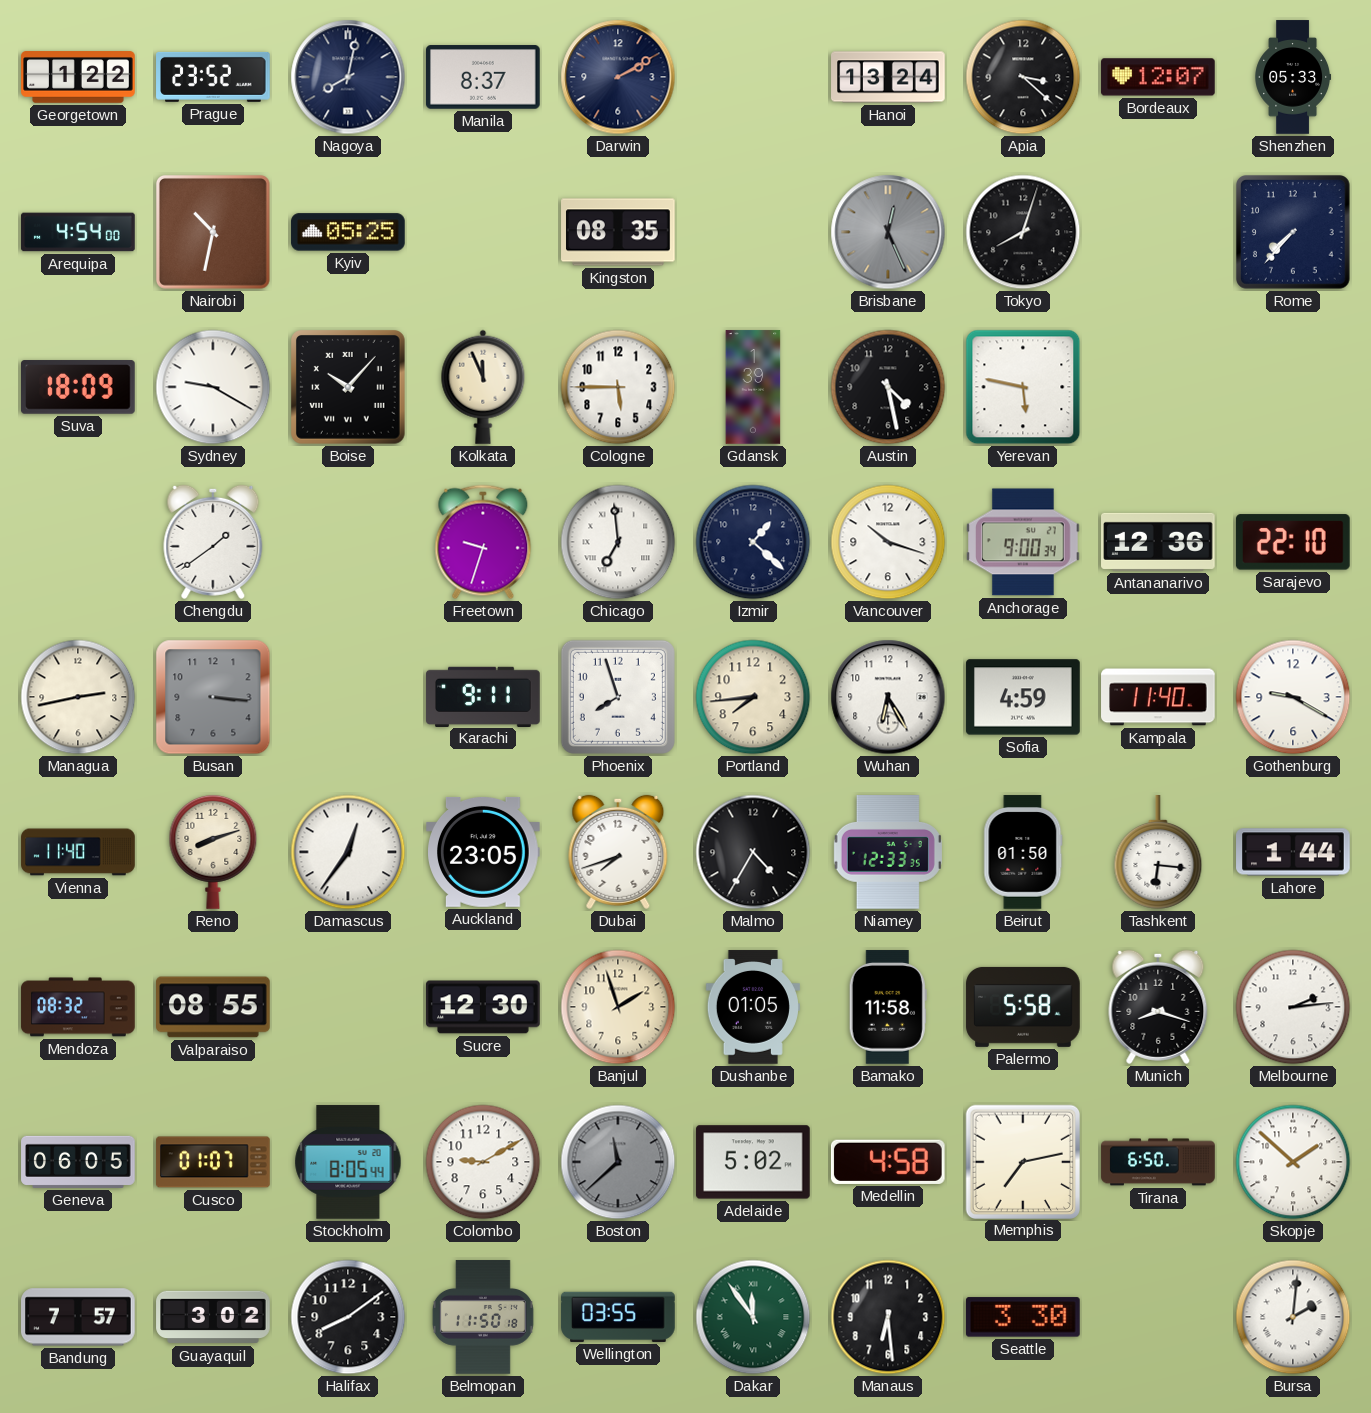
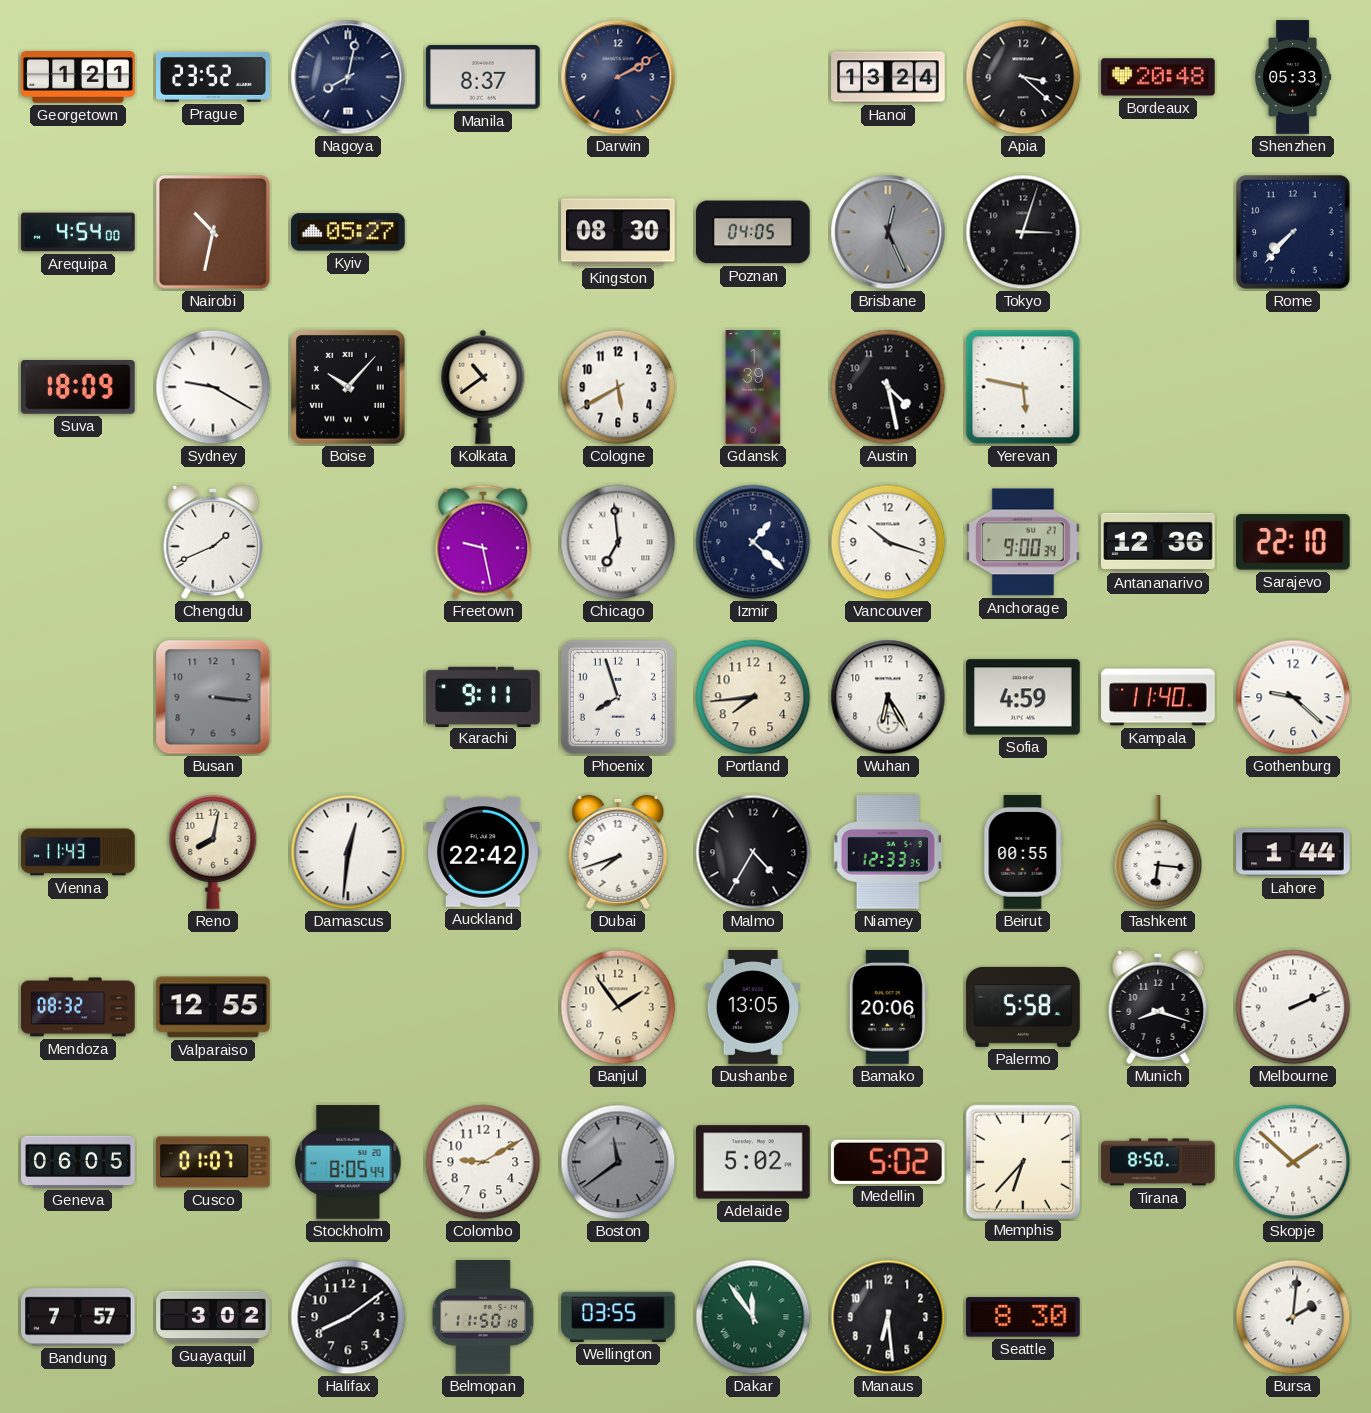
Georgetown: 1:22 -> 1:21 (78, 77)
Bordeaux: 12:07 -> 20:48 (1158, 77)
Kyiv: 05:25 -> 05:27 (348, 232)
Kingston: 08:35 -> 08:30 (618, 232)
Poznan: none -> 04:05 (753, 232)
Tokyo: 8:03 -> 3:03 (1023, 232)
Kolkata: 11:56 -> 10:39 (483, 387)
Cologne: 5:45 -> 5:40 (618, 387)
Chengdu: 1:39 -> 1:41 (213, 542)
Freetown: 9:33 -> 9:28 (483, 542)
Managua: 2:43 -> none (78, 697)
Gothenburg: 9:20 -> 9:22 (1293, 697)
Vienna: 11:40 -> 11:43 (78, 852)
Reno: 8:12 -> 8:02 (213, 852)
Damascus: 12:36 -> 12:31 (348, 852)
Auckland: 23:05 -> 22:42 (483, 852)
Beirut: 01:50 -> 00:55 (1023, 852)
Valparaiso: 08:55 -> 12:55 (214, 1007)
Sucre: 12:30 -> none (483, 1007)
Banjul: 1:57 -> 1:54 (618, 1007)
Dushanbe: 01:05 -> 13:05 (753, 1007)
Bamako: 11:58 -> 20:06 (888, 1007)
Melbourne: 2:14 -> 2:11 (1293, 1007)
Boston: 11:38 -> 11:39 (618, 1162)
Medellin: 4:58 -> 5:02 (888, 1162)
Memphis: 7:13 -> 6:37 (1022, 1161)
Tirana: 6:50 -> 8:50 (1158, 1162)
Seattle: 3:30 -> 8:30 (1024, 1317)
